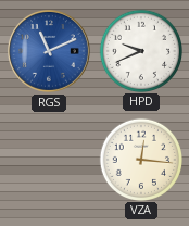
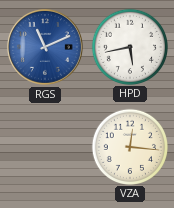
HPD: 9:41 -> 5:43 (129, 46)
